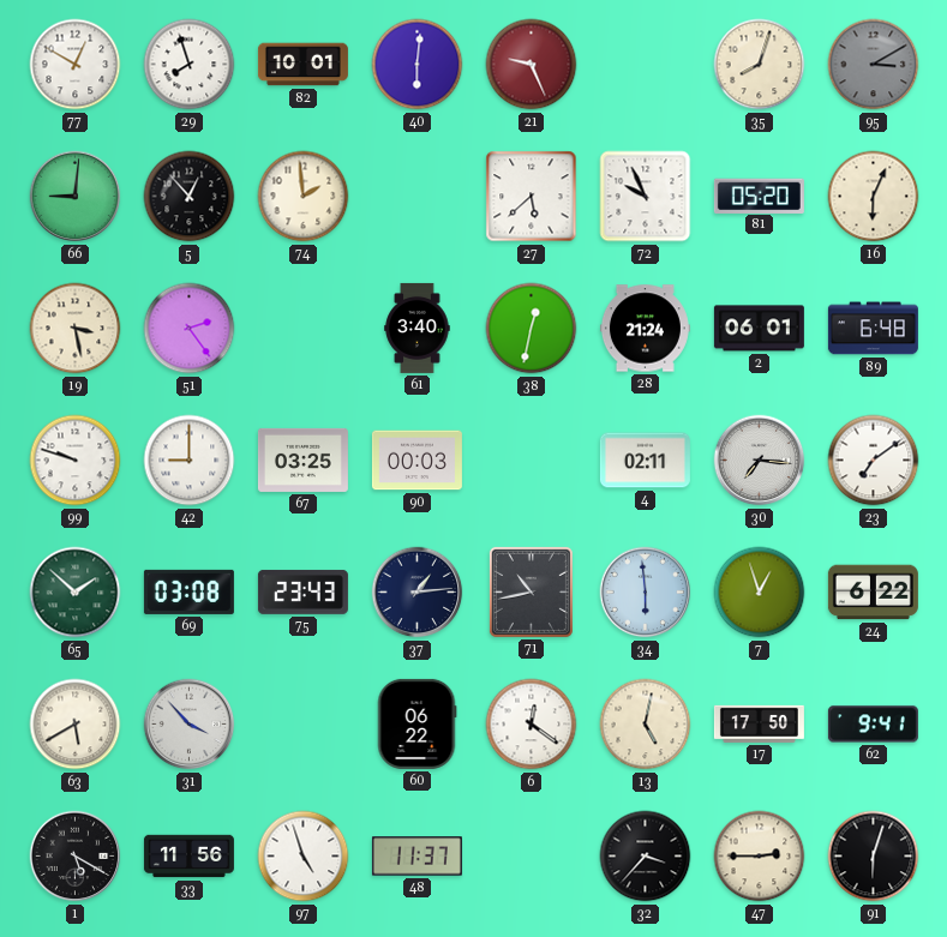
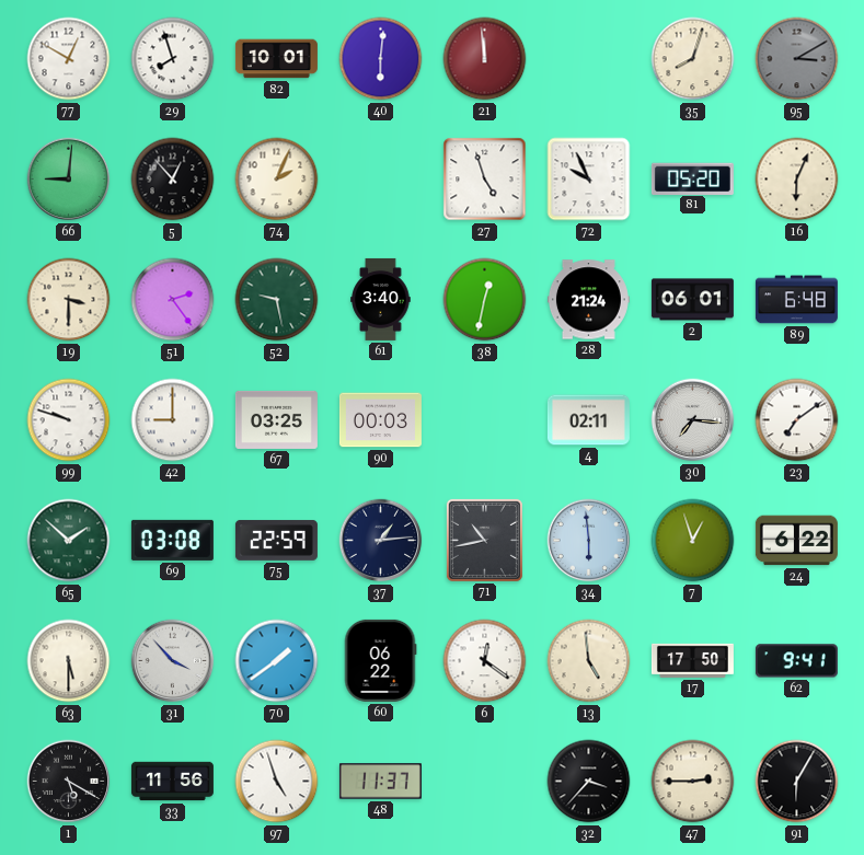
21: 9:26 -> 11:59 (485, 59)
74: 1:59 -> 2:04 (277, 180)
27: 5:38 -> 4:57 (485, 180)
19: 3:28 -> 3:30 (69, 300)
52: none -> 9:28 (277, 300)
75: 23:43 -> 22:59 (276, 540)
63: 5:40 -> 5:30 (69, 661)
70: none -> 1:39 (277, 661)
13: 5:02 -> 4:59 (589, 661)
91: 6:03 -> 6:05 (797, 782)
